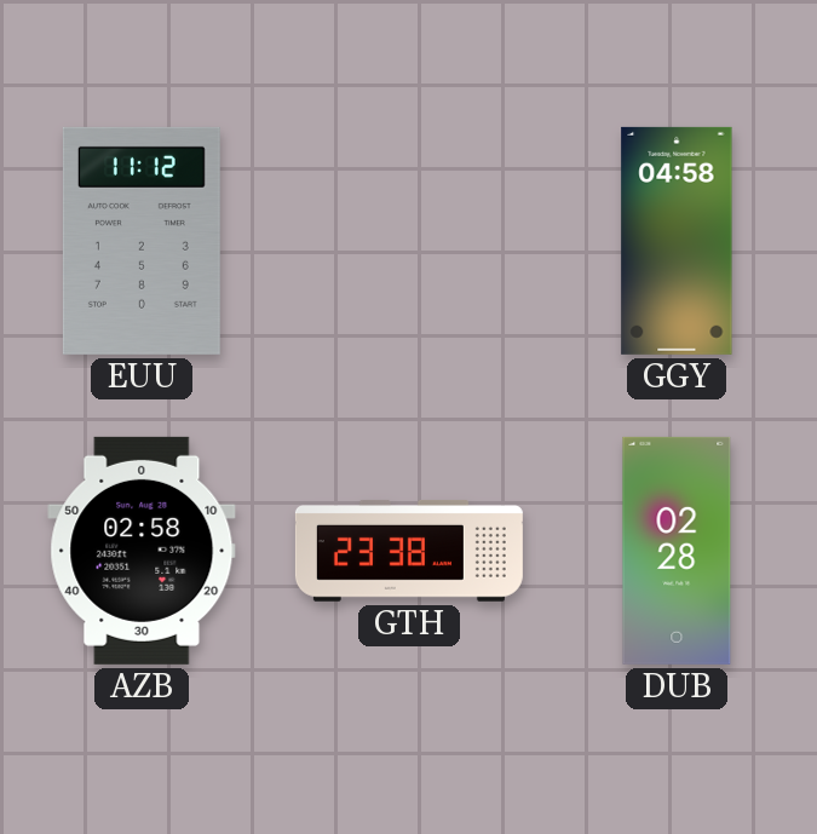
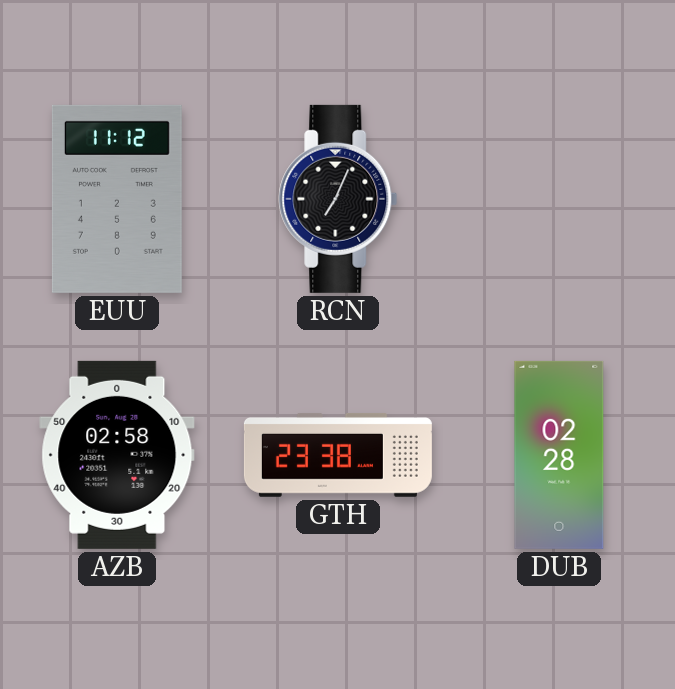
RCN: none -> 7:04 (338, 199)
GGY: 04:58 -> none (677, 241)
